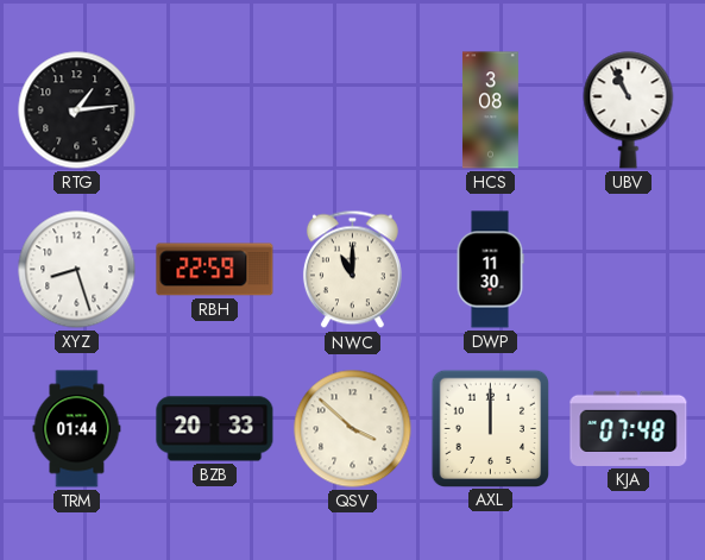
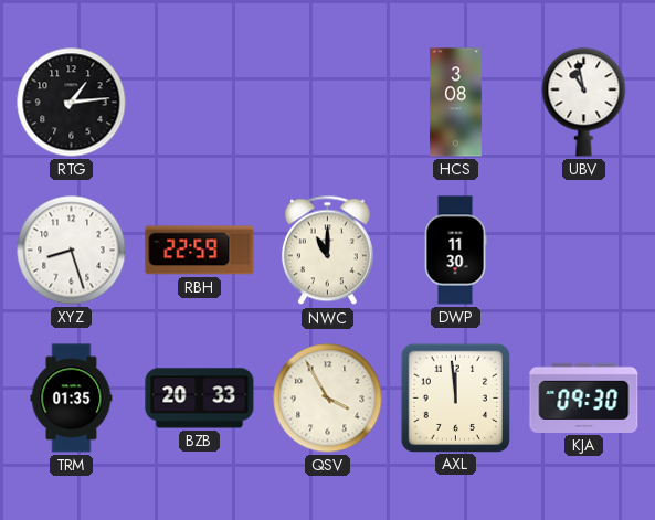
UBV: 10:56 -> 10:58 (584, 103)
TRM: 01:44 -> 01:35 (72, 399)
QSV: 3:52 -> 3:55 (328, 399)
AXL: 12:00 -> 11:59 (455, 397)
KJA: 07:48 -> 09:30 (584, 397)
